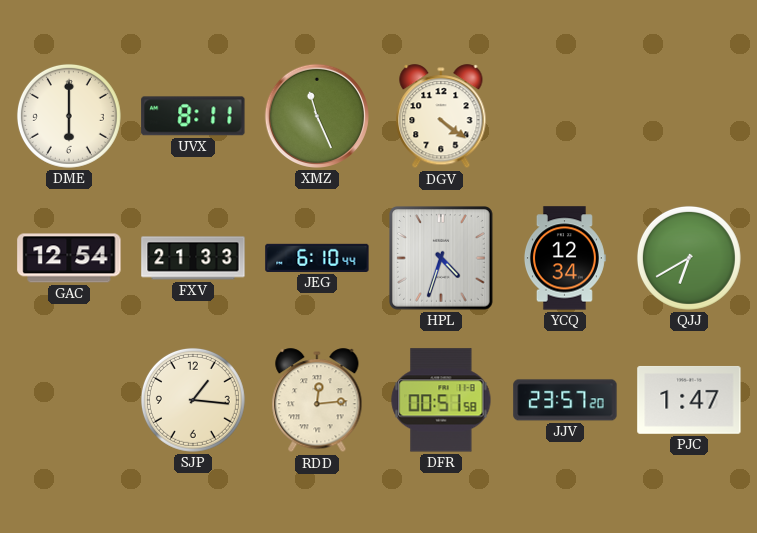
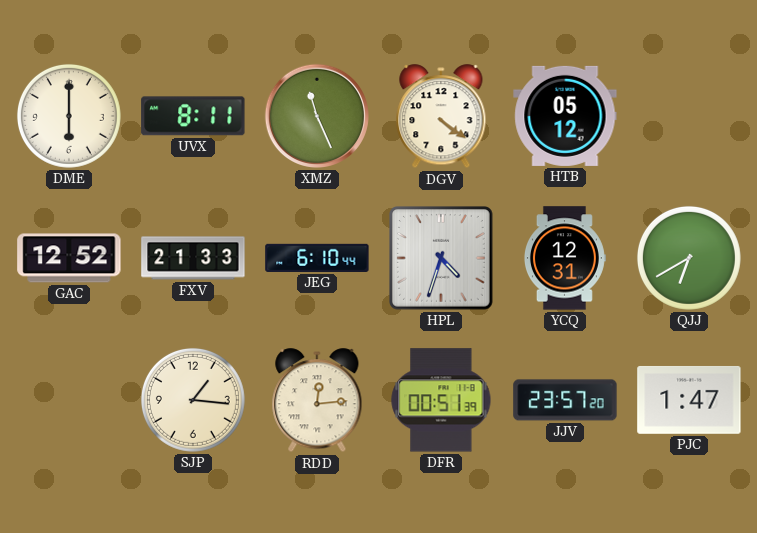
HTB: none -> 05:12 (565, 116)
GAC: 12:54 -> 12:52 (69, 258)
YCQ: 12:34 -> 12:31 (564, 258)
DFR: 00:51:58 -> 00:51:39 (441, 400)
